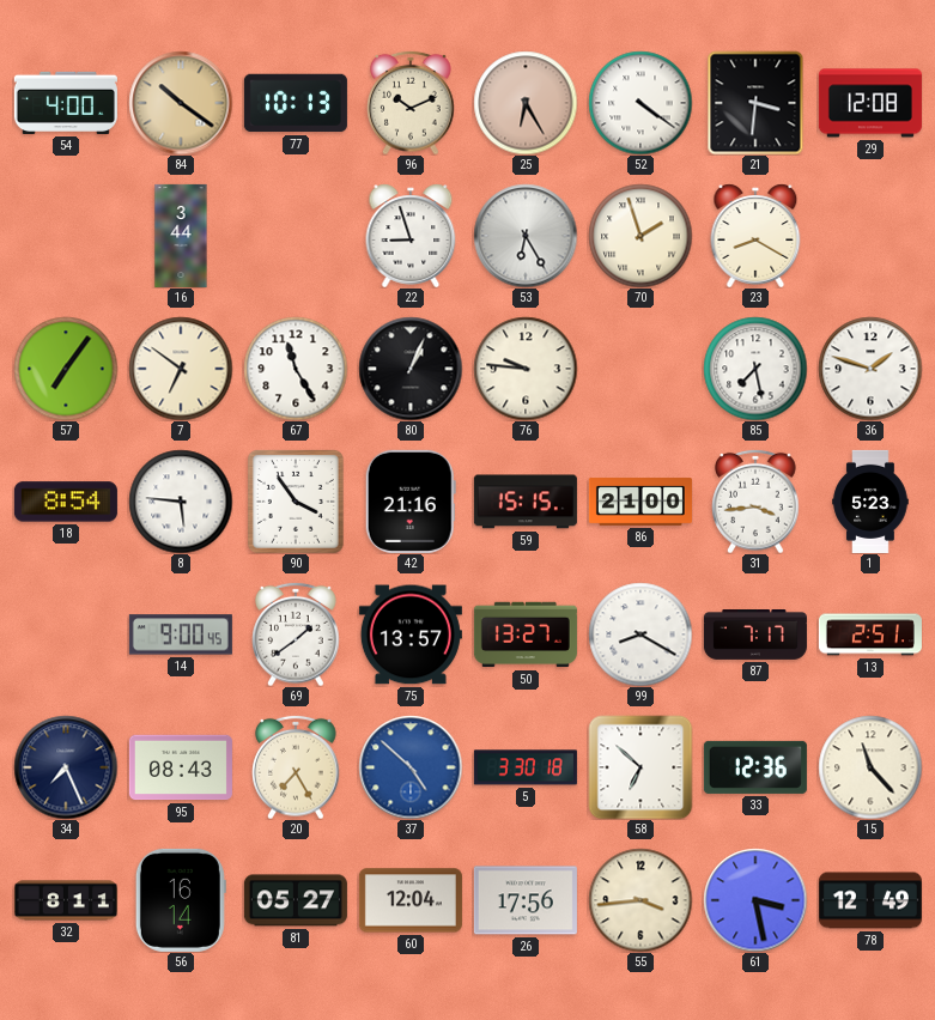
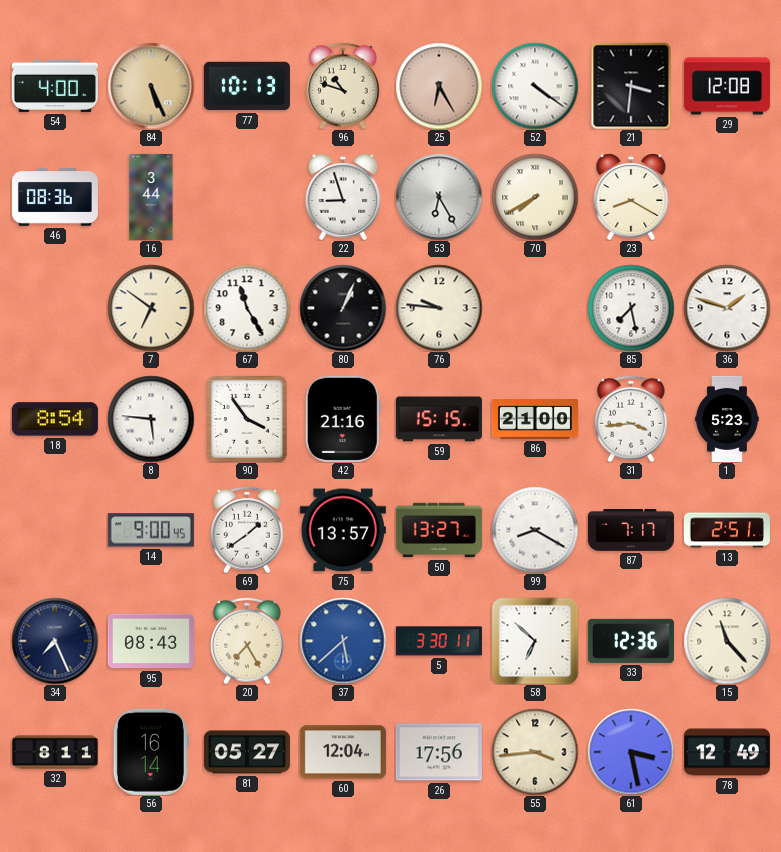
84: 10:21 -> 5:26 (151, 86)
96: 10:11 -> 10:48 (343, 86)
46: none -> 08:36 (55, 198)
70: 1:57 -> 7:40 (535, 197)
57: 7:06 -> none (66, 369)
37: 4:52 -> 5:38 (343, 641)
5: 3:30:18 -> 3:30:11 (439, 641)
